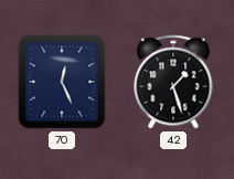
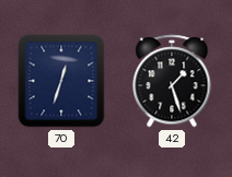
70: 12:26 -> 12:33 (61, 81)
